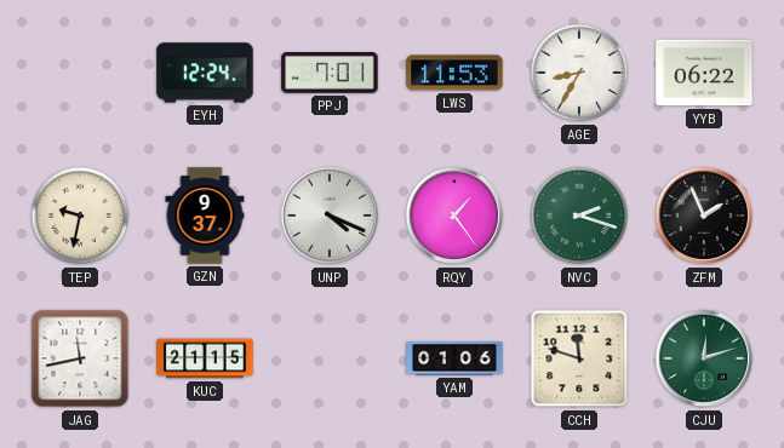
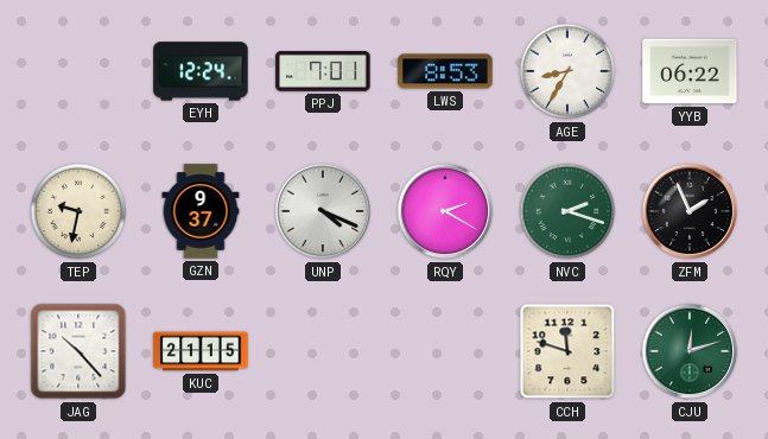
LWS: 11:53 -> 8:53 (445, 71)
RQY: 1:24 -> 2:20 (445, 211)
JAG: 11:43 -> 10:23 (78, 351)
YAM: 01:06 -> none (454, 358)
